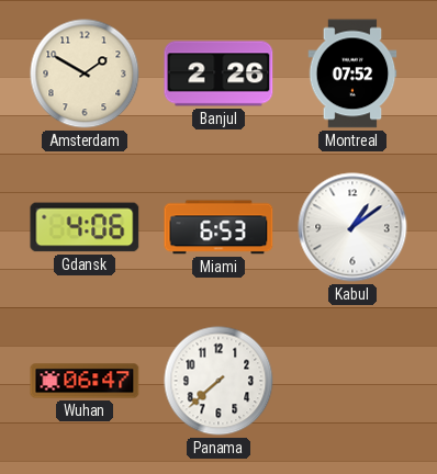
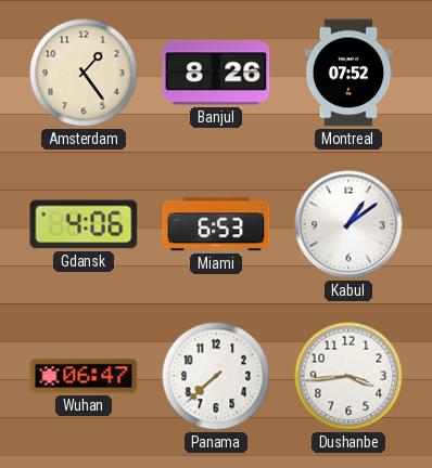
Amsterdam: 1:50 -> 1:24 (84, 73)
Banjul: 2:26 -> 8:26 (216, 73)
Dushanbe: none -> 3:44 (348, 376)
